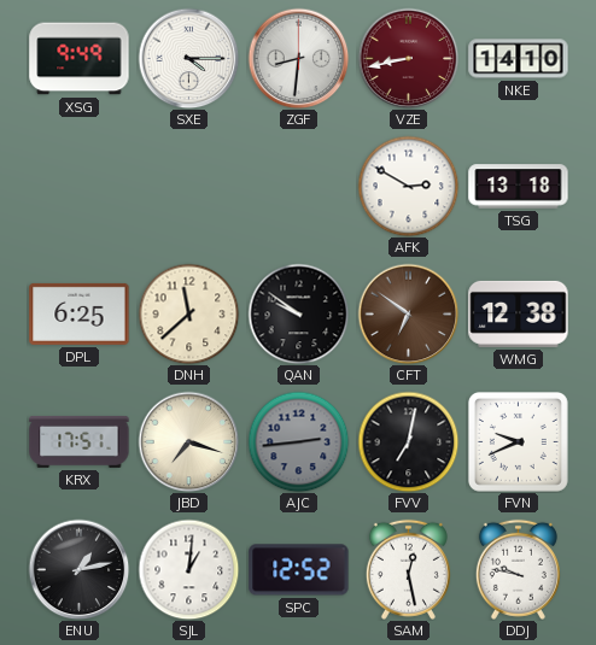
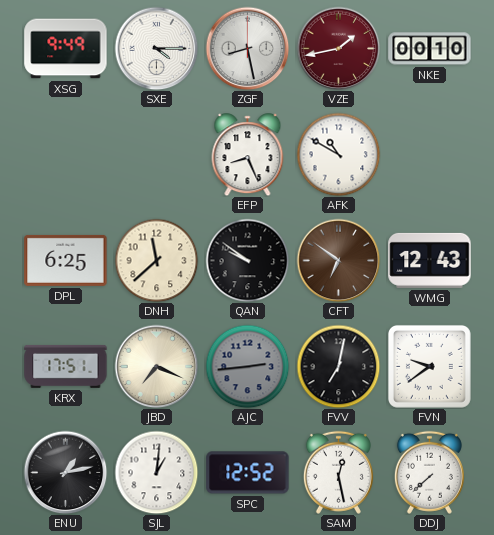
ZGF: 8:31 -> 8:28 (247, 48)
VZE: 8:43 -> 1:43 (338, 48)
NKE: 14:10 -> 00:10 (430, 49)
EFP: none -> 8:26 (248, 155)
AFK: 2:50 -> 10:50 (338, 154)
TSG: 13:18 -> none (519, 187)
WMG: 12:38 -> 12:43 (430, 260)
JBD: 7:18 -> 7:19 (156, 366)
FVN: 9:41 -> 9:39 (429, 366)
DDJ: 9:47 -> 7:38 (429, 472)
